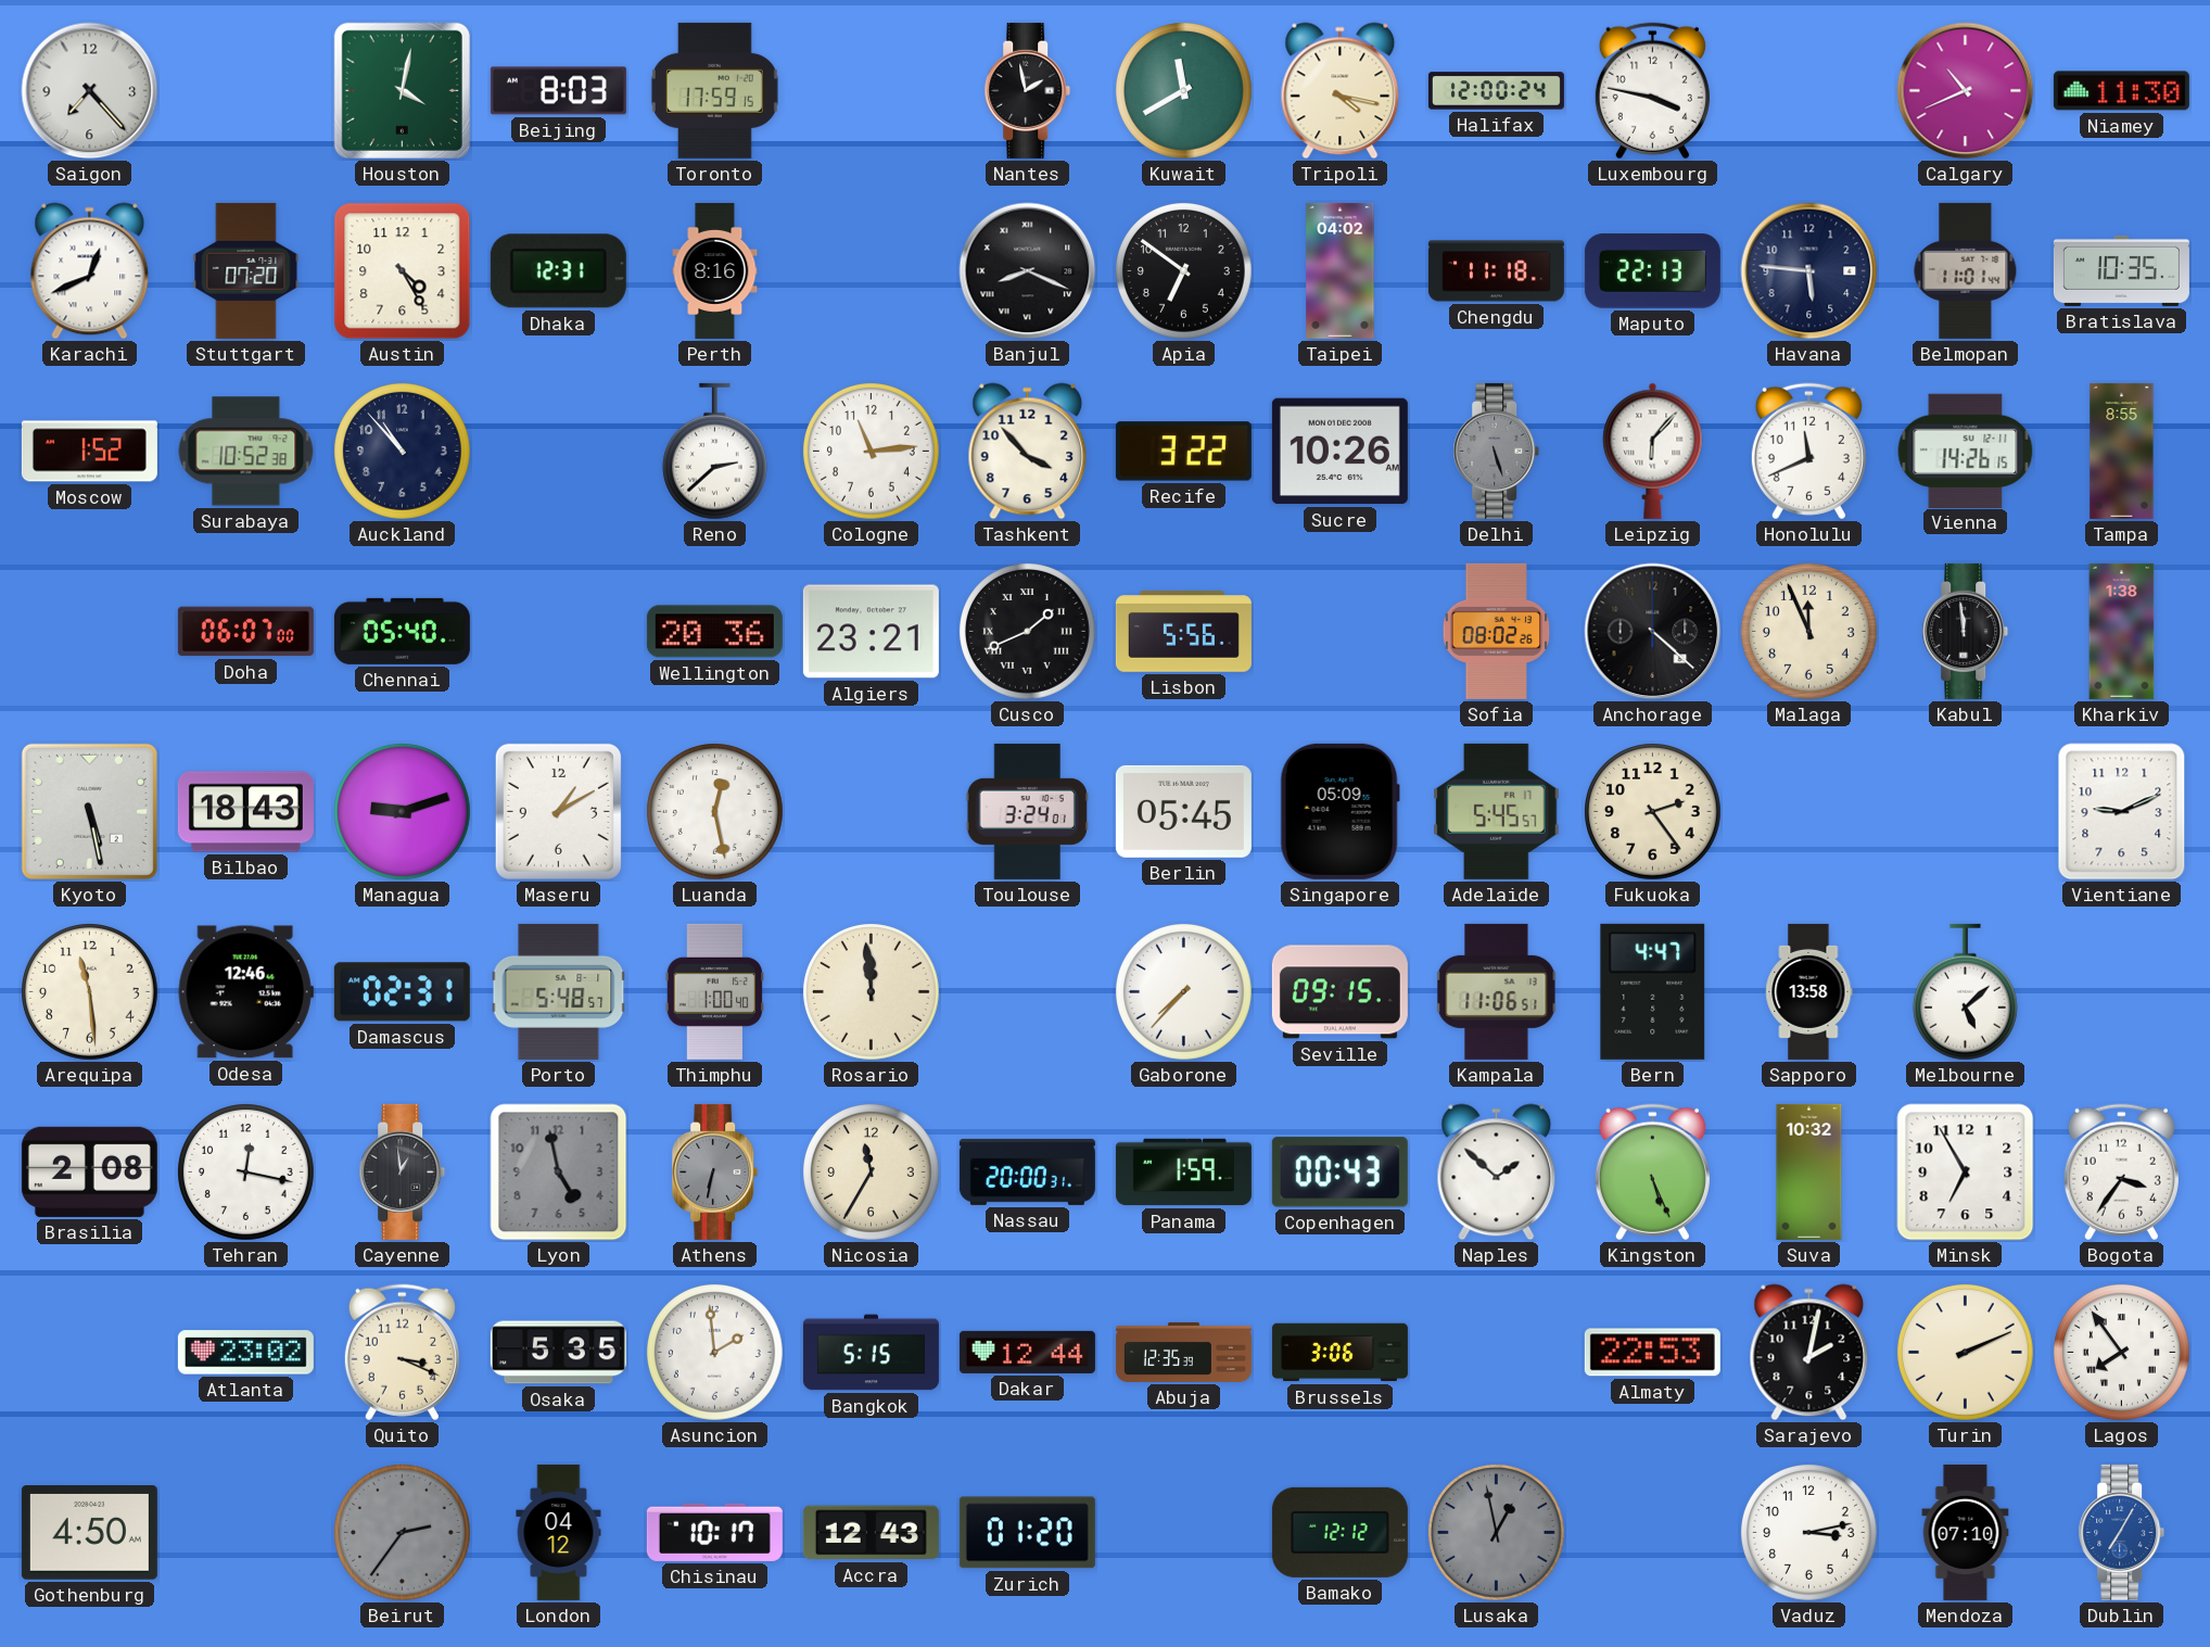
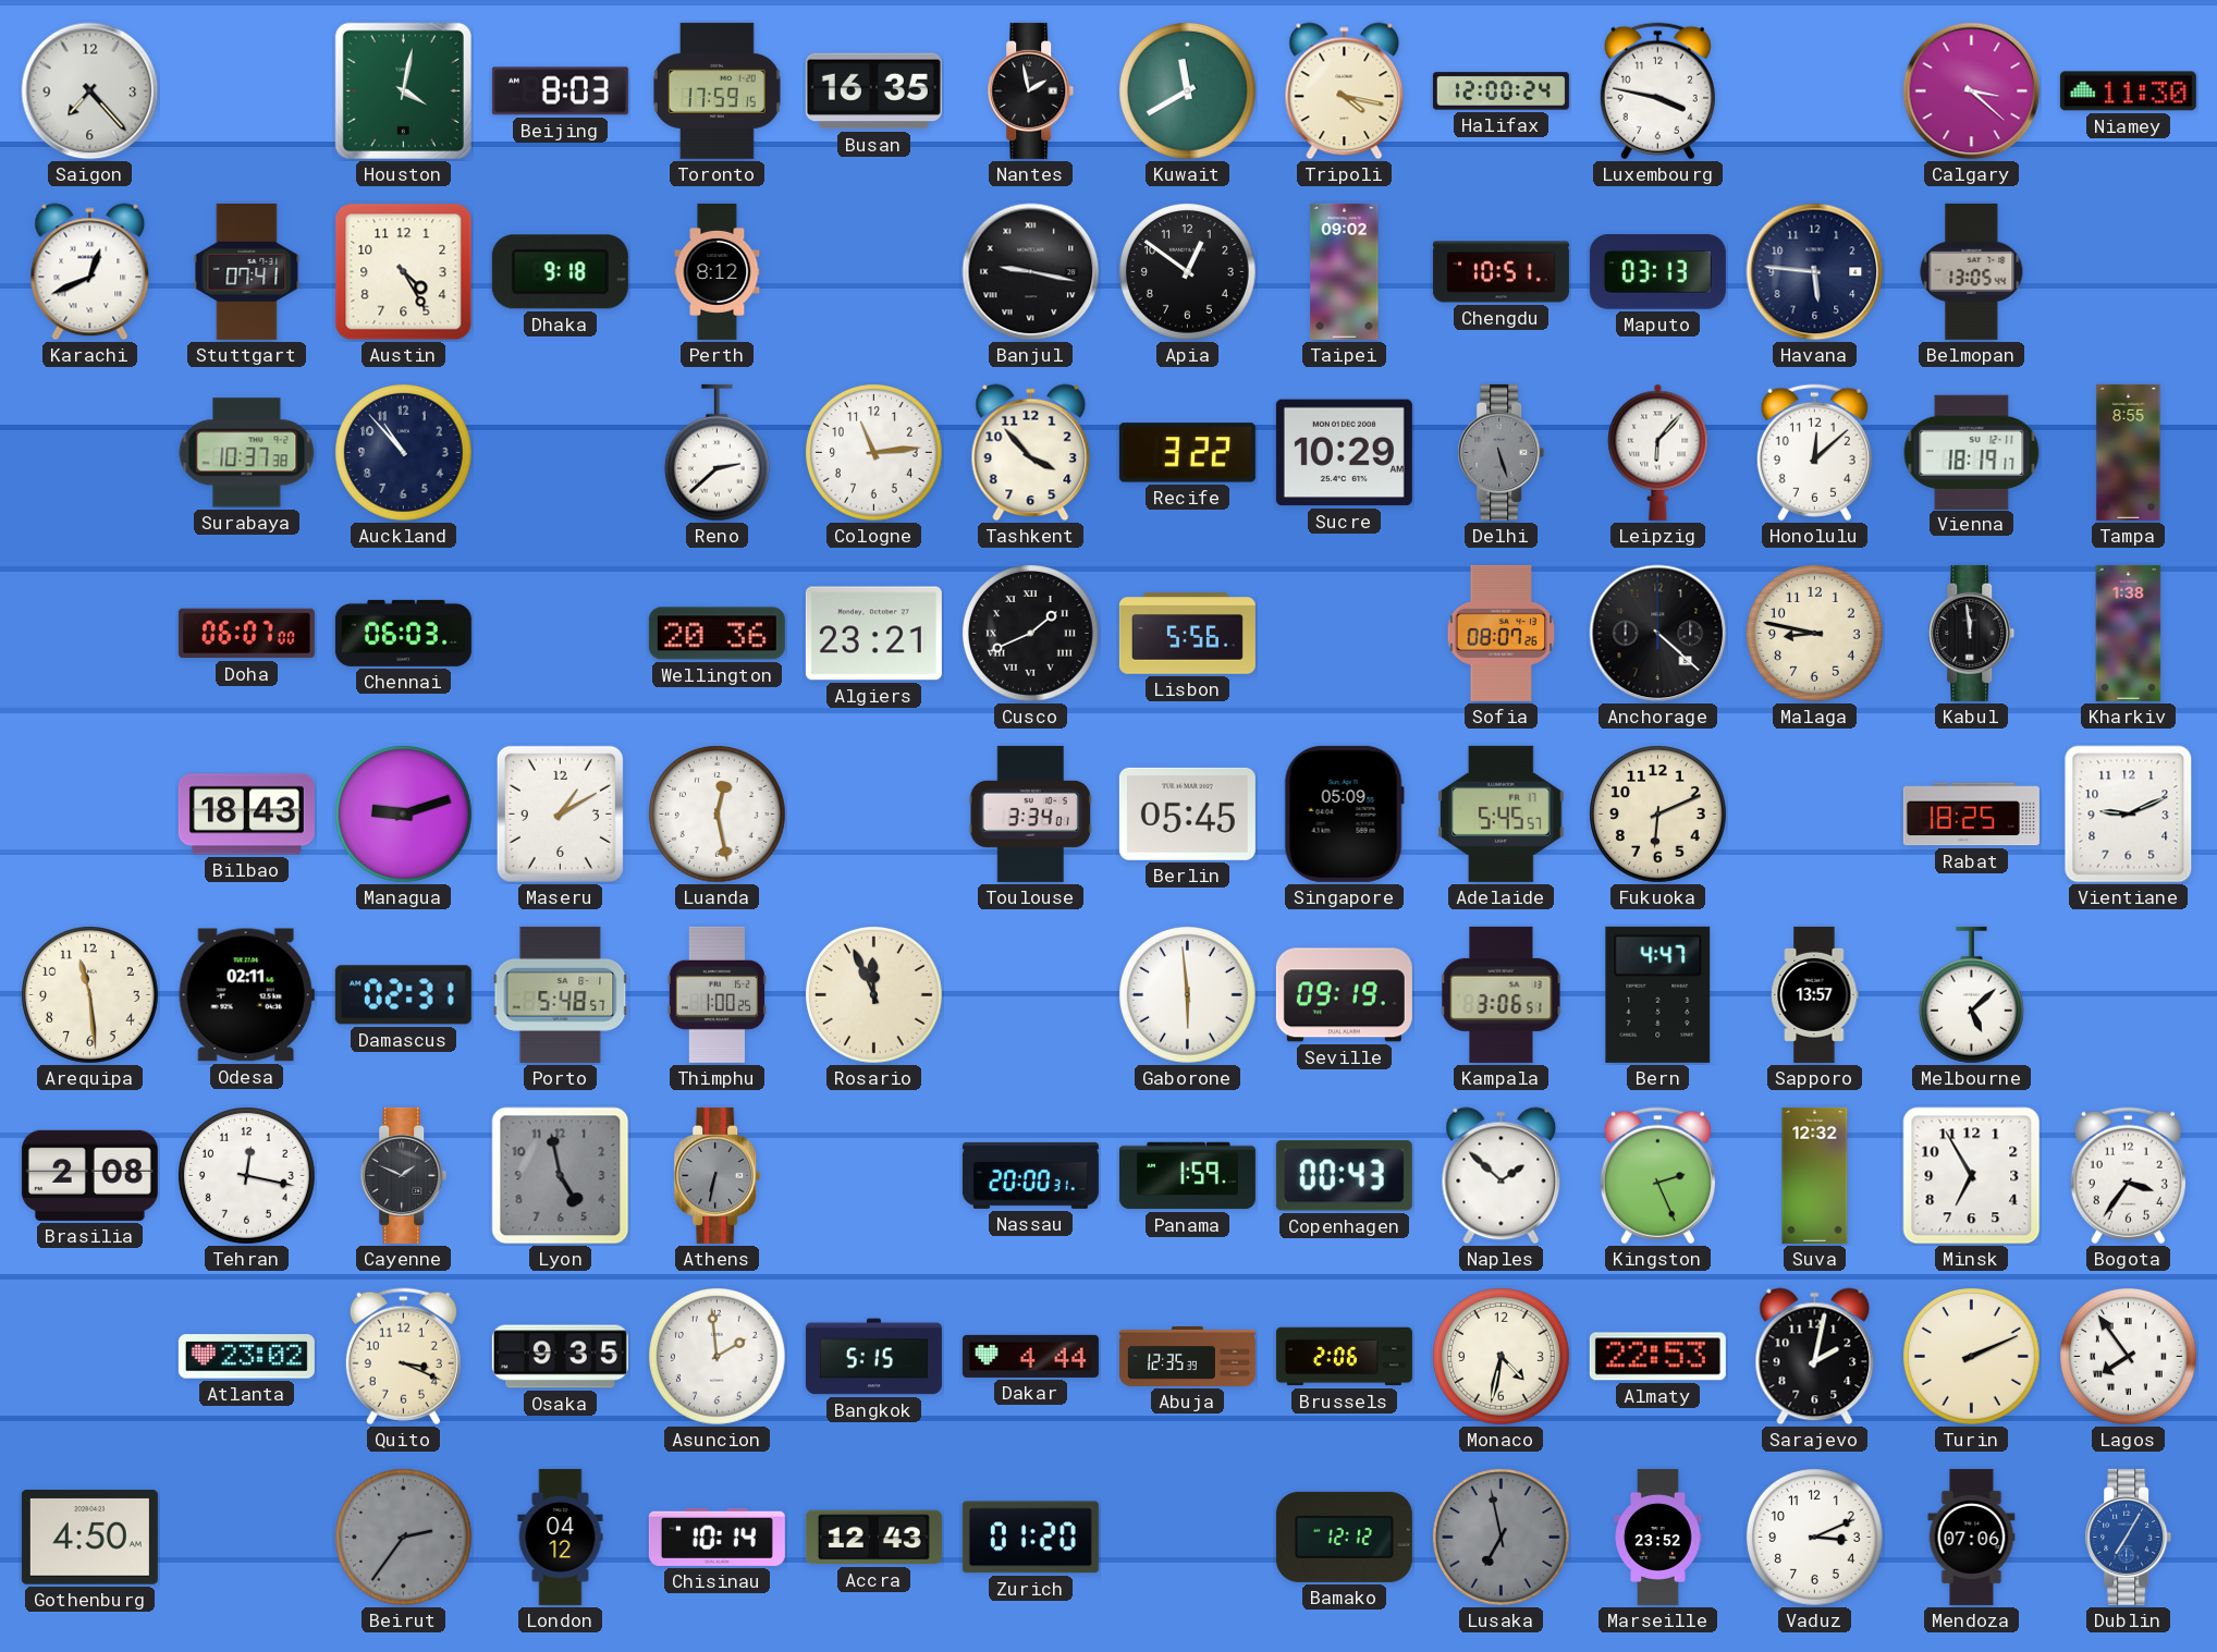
Busan: none -> 16:35 (873, 91)
Calgary: 10:41 -> 3:22 (1972, 91)
Stuttgart: 07:20 -> 07:41 (247, 271)
Dhaka: 12:31 -> 9:18 (560, 272)
Perth: 8:16 -> 8:12 (718, 271)
Banjul: 8:19 -> 9:17 (1031, 272)
Apia: 6:51 -> 12:51 (1188, 272)
Taipei: 04:02 -> 09:02 (1345, 271)
Chengdu: 11:18 -> 10:51 (1501, 272)
Maputo: 22:13 -> 03:13 (1657, 272)
Belmopan: 11:01 -> 13:05 (1972, 271)
Bratislava: 10:35 -> none (2121, 270)
Moscow: 1:52 -> none (89, 452)
Surabaya: 10:52 -> 10:37 (247, 453)
Sucre: 10:26 -> 10:29 (1344, 453)
Honolulu: 11:41 -> 12:08 (1814, 453)
Vienna: 14:26 -> 18:19 (1972, 452)
Chennai: 05:40 -> 06:03 (403, 633)
Sofia: 08:02 -> 08:07 (1502, 633)
Malaga: 11:56 -> 8:47 (1815, 634)
Kyoto: 5:28 -> none (89, 811)
Toulouse: 3:24 -> 3:34 (1030, 813)
Fukuoka: 2:24 -> 6:11 (1658, 815)
Rabat: none -> 18:25 (1971, 815)
Odesa: 12:46 -> 02:11 (246, 995)
Thimphu: 1:00:40 -> 1:00:25 (718, 994)
Rosario: 11:59 -> 11:56 (874, 995)
Gaborone: 7:37 -> 5:59 (1188, 995)
Seville: 09:15 -> 09:19 (1344, 995)
Kampala: 11:06 -> 3:06 (1502, 994)
Sapporo: 13:58 -> 13:57 (1815, 994)
Cayenne: 12:59 -> 1:49 (404, 1175)
Nicosia: 11:35 -> none (872, 1173)
Kingston: 5:26 -> 2:26 (1657, 1176)
Suva: 10:32 -> 12:32 (1815, 1175)
Osaka: 5:35 -> 9:35 (560, 1357)
Dakar: 12:44 -> 4:44 (1030, 1356)
Brussels: 3:06 -> 2:06 (1344, 1357)
Monaco: none -> 4:32 (1502, 1357)
Chisinau: 10:17 -> 10:14 (716, 1537)
Lusaka: 12:58 -> 6:58 (1502, 1538)
Marseille: none -> 23:52 (1658, 1537)
Vaduz: 3:13 -> 3:11 (1815, 1538)
Mendoza: 07:10 -> 07:06 (1972, 1537)
